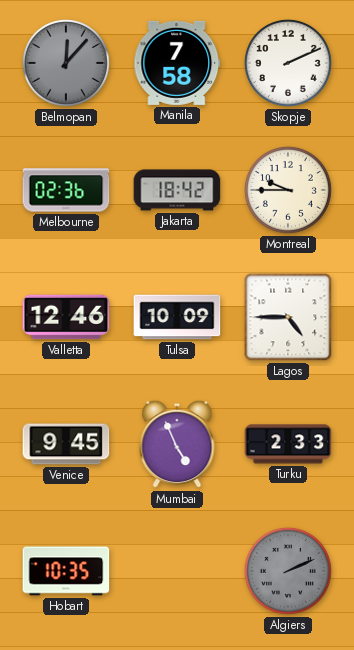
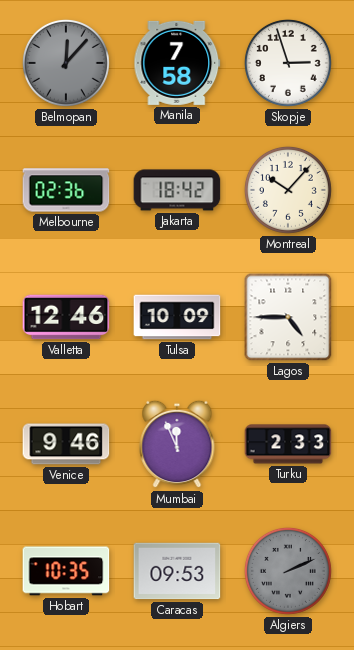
Skopje: 2:11 -> 2:57 (288, 63)
Montreal: 9:45 -> 10:07 (288, 190)
Venice: 9:45 -> 9:46 (66, 444)
Mumbai: 4:56 -> 11:56 (177, 444)
Caracas: none -> 09:53 (177, 571)
